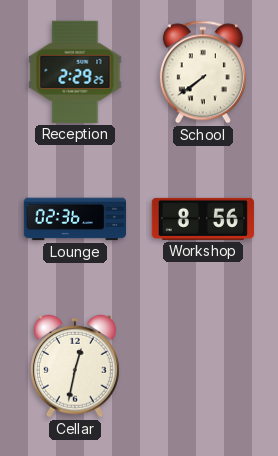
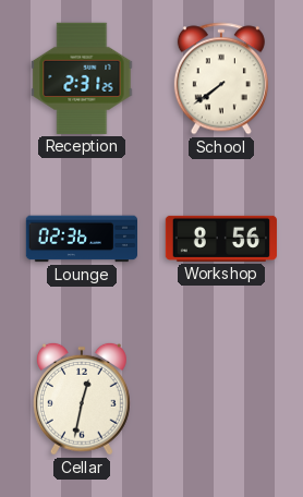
Reception: 2:29 -> 2:31 (82, 78)
